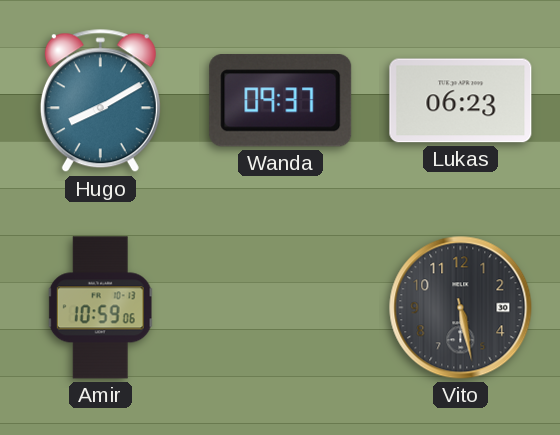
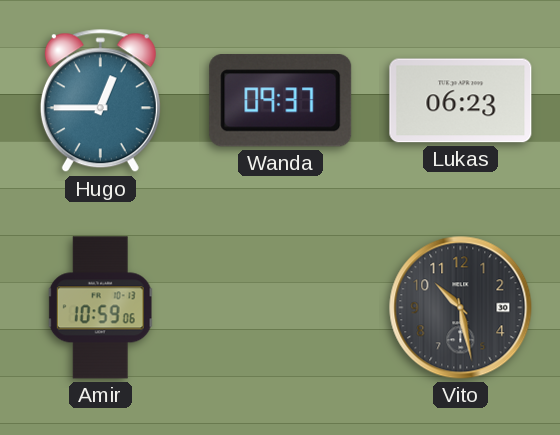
Hugo: 8:10 -> 12:45 (100, 101)
Vito: 5:28 -> 10:28 (461, 308)
